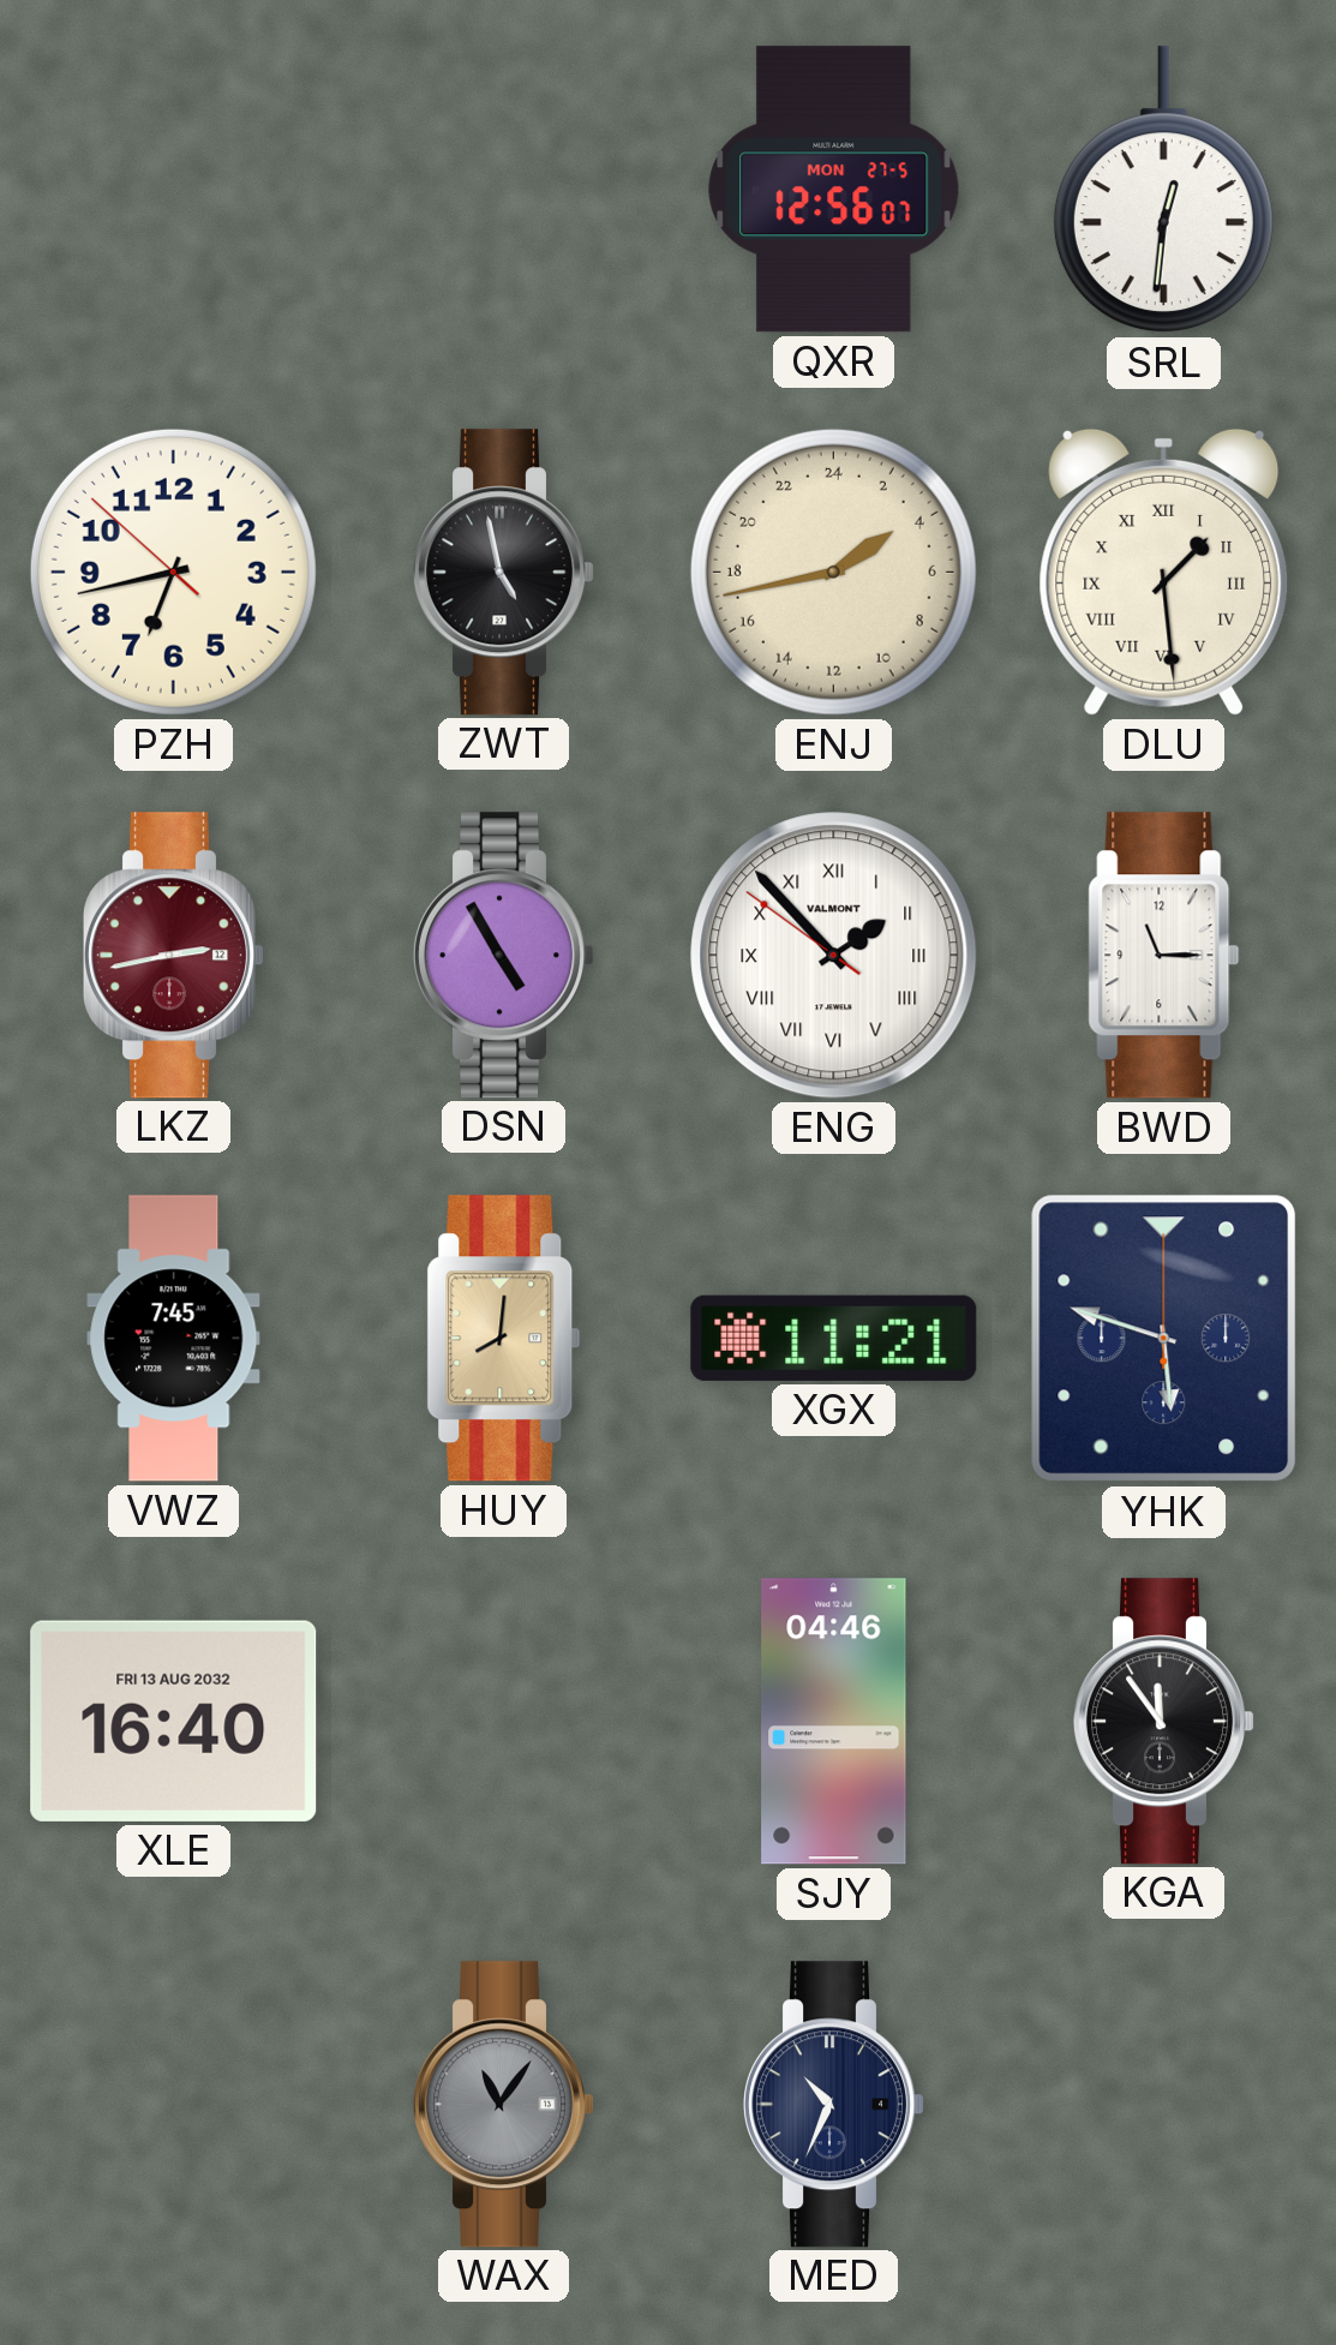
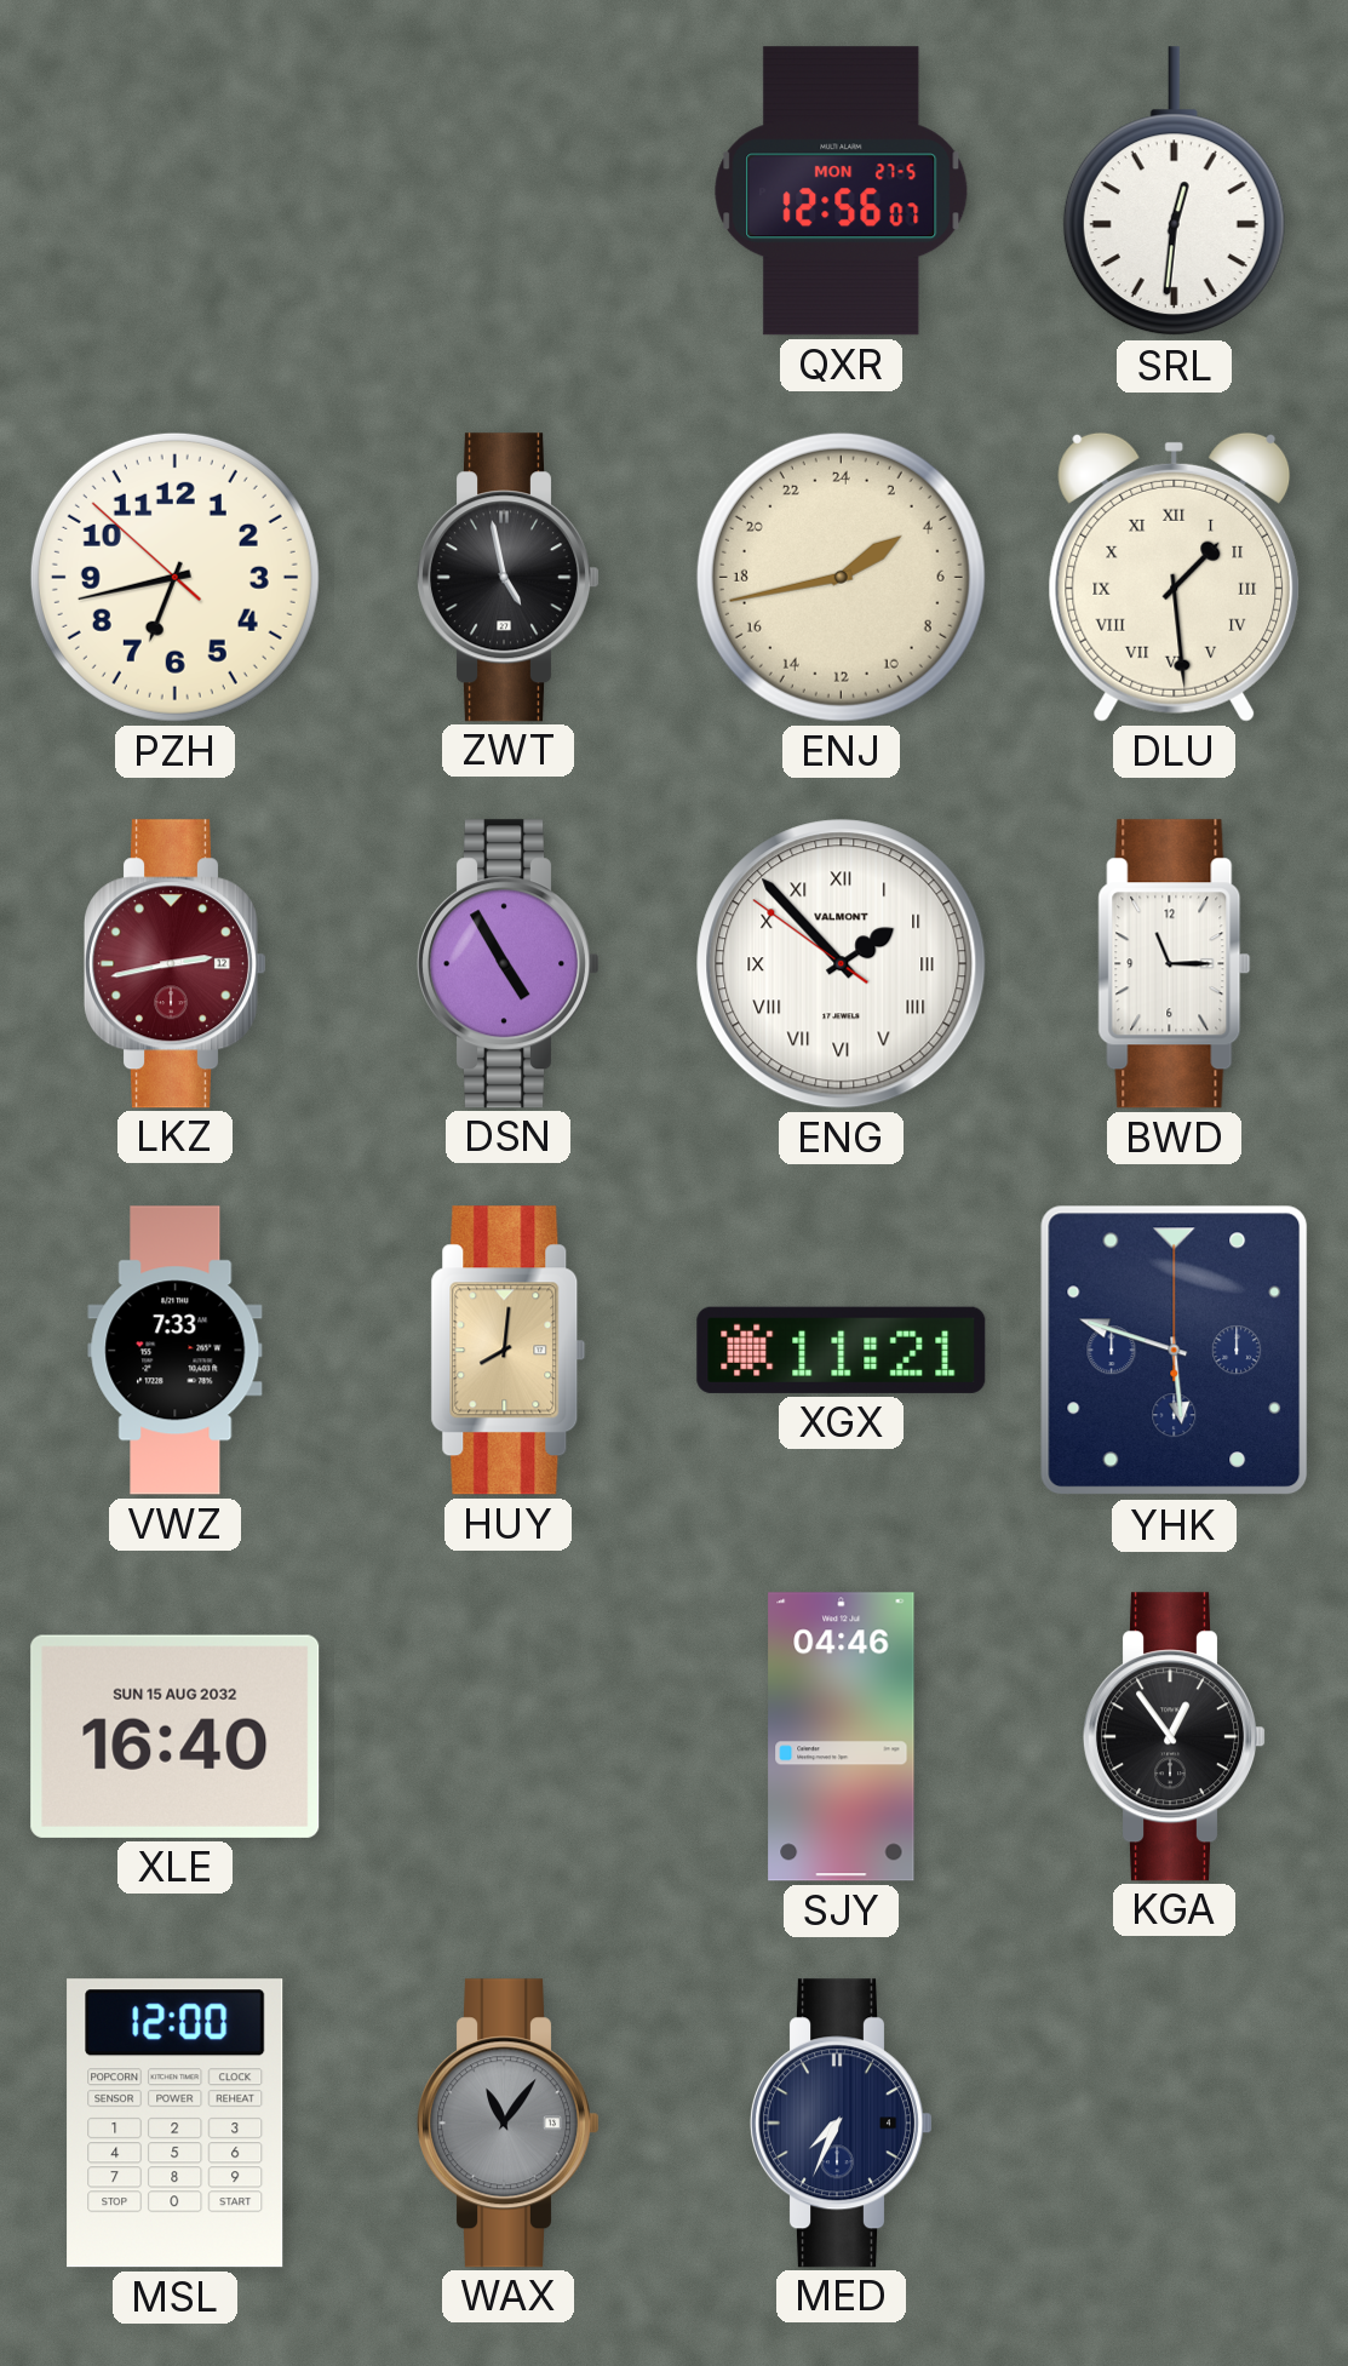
VWZ: 7:45 -> 7:33 (176, 1351)
XLE date: FRI 13 AUG 2032 -> SUN 15 AUG 2032 (176, 1736)
KGA: 11:54 -> 12:54 (1175, 1737)
MSL: none -> 12:00 (176, 2124)
MED: 10:34 -> 7:34 (842, 2124)
